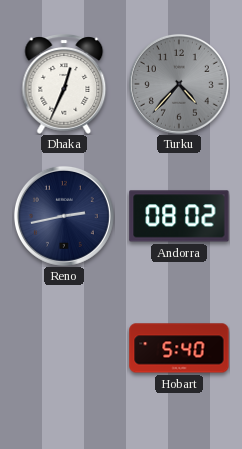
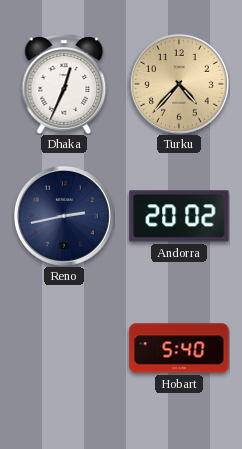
Turku dial: grey -> champagne (179, 84)
Andorra: 08:02 -> 20:02 (179, 216)
